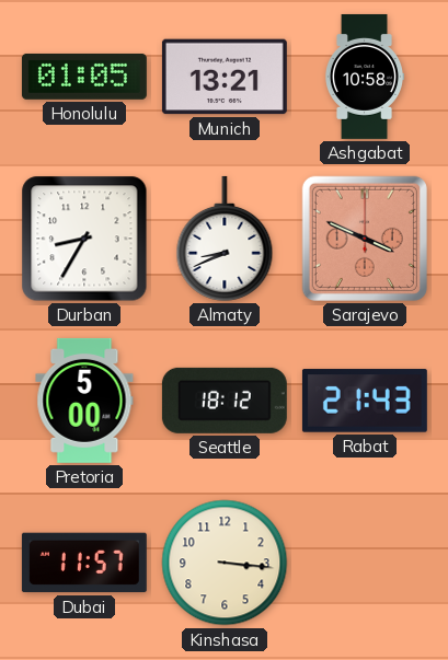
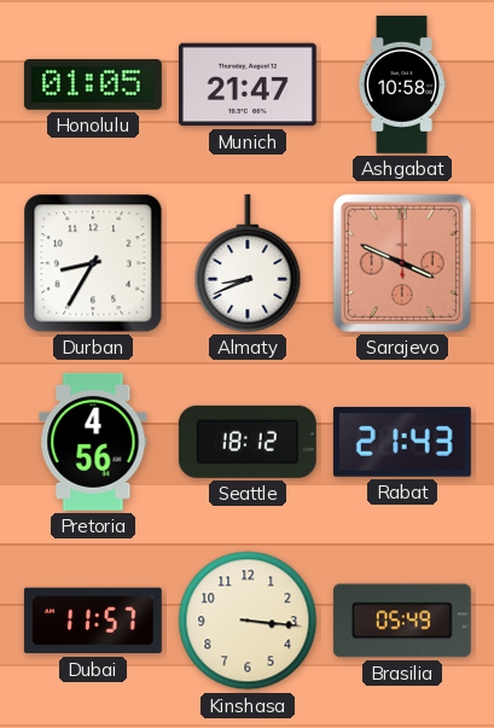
Munich: 13:21 -> 21:47 (248, 85)
Pretoria: 5:00 -> 4:56 (93, 442)
Brasilia: none -> 05:49 (402, 621)
